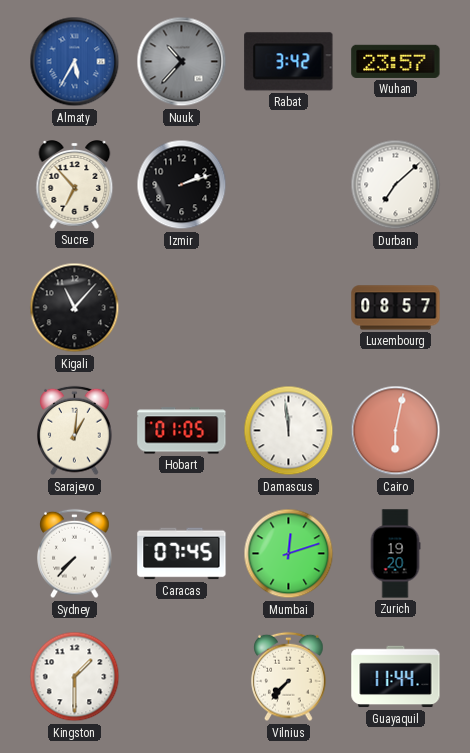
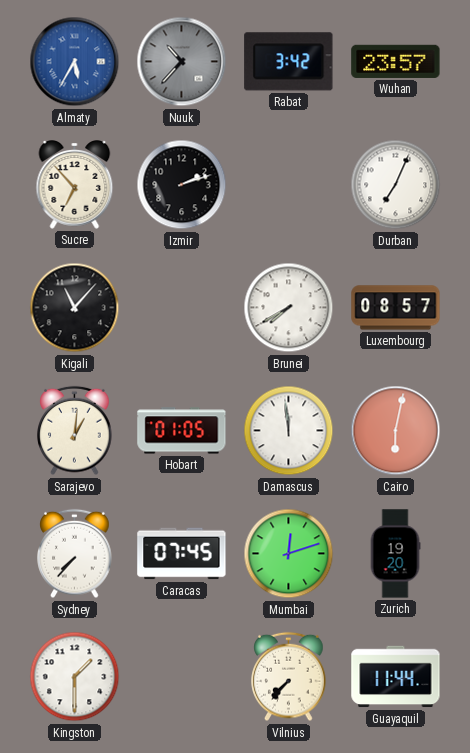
Durban: 7:08 -> 7:04 (396, 185)
Brunei: none -> 7:40 (289, 308)
